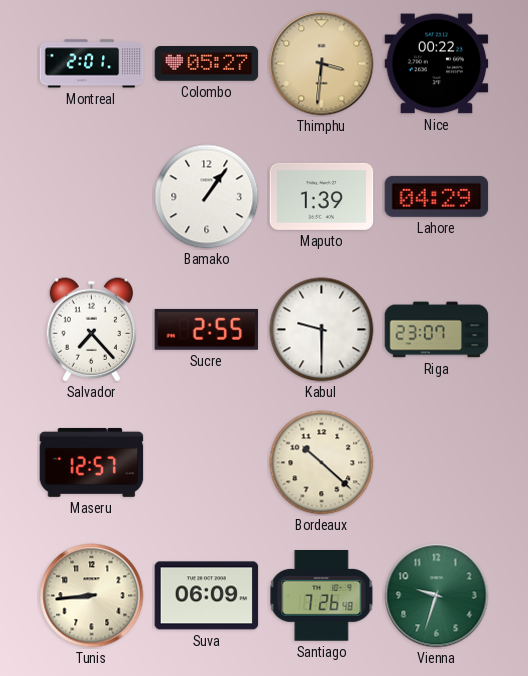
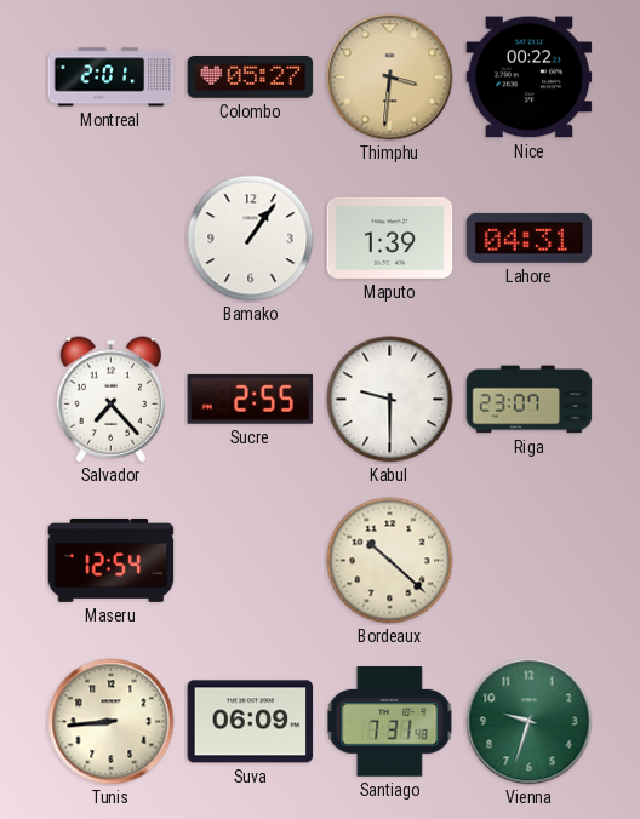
Lahore: 04:29 -> 04:31 (530, 237)
Maseru: 12:57 -> 12:54 (112, 560)
Santiago: 7:26 -> 7:31 (390, 722)
